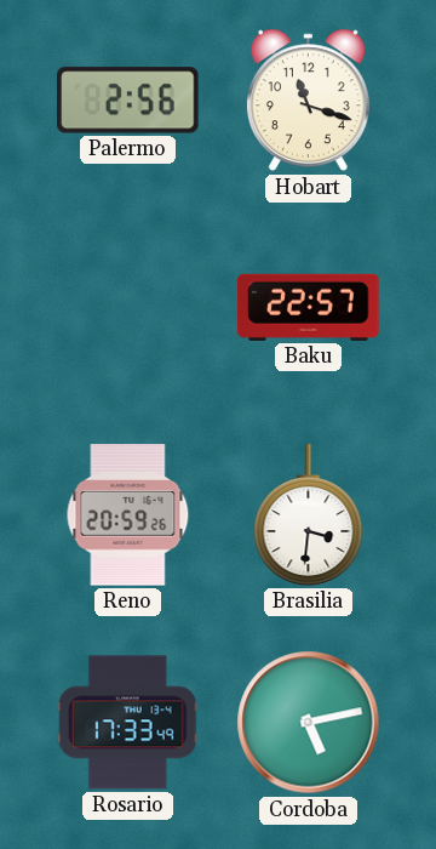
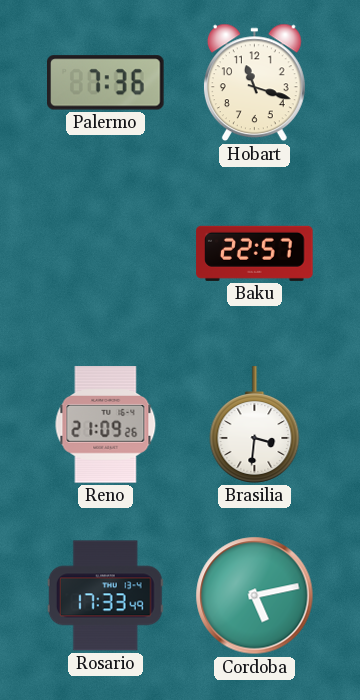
Palermo: 2:56 -> 7:36 (106, 83)
Reno: 20:59 -> 21:09 (106, 425)
